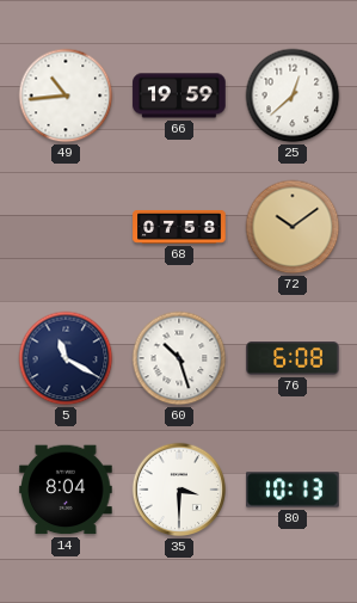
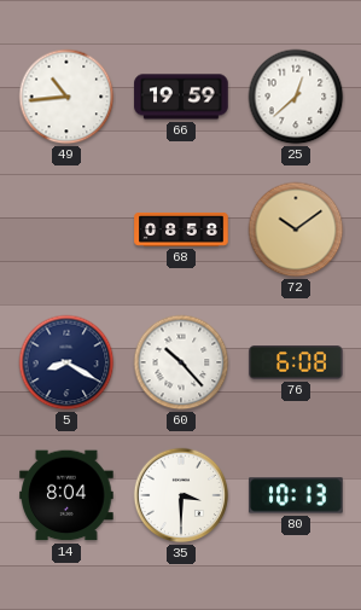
68: 07:58 -> 08:58 (181, 230)
5: 11:20 -> 8:20 (66, 362)
60: 10:27 -> 10:23 (181, 362)
